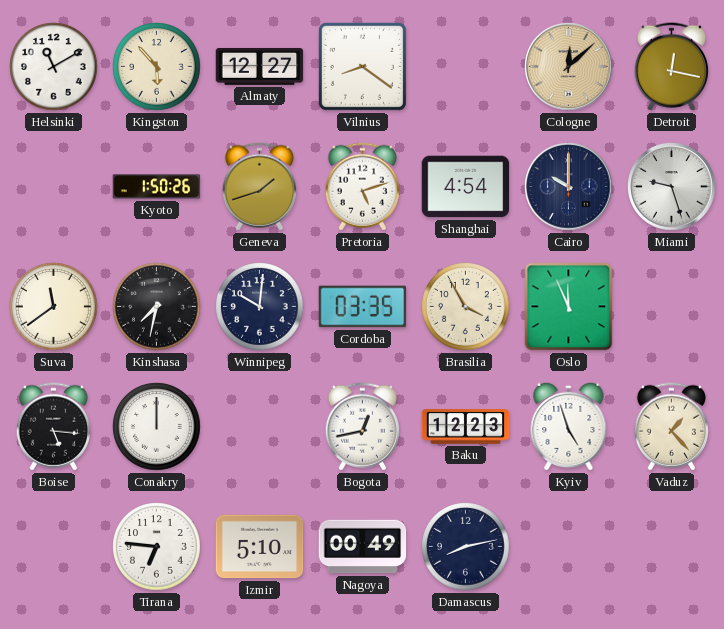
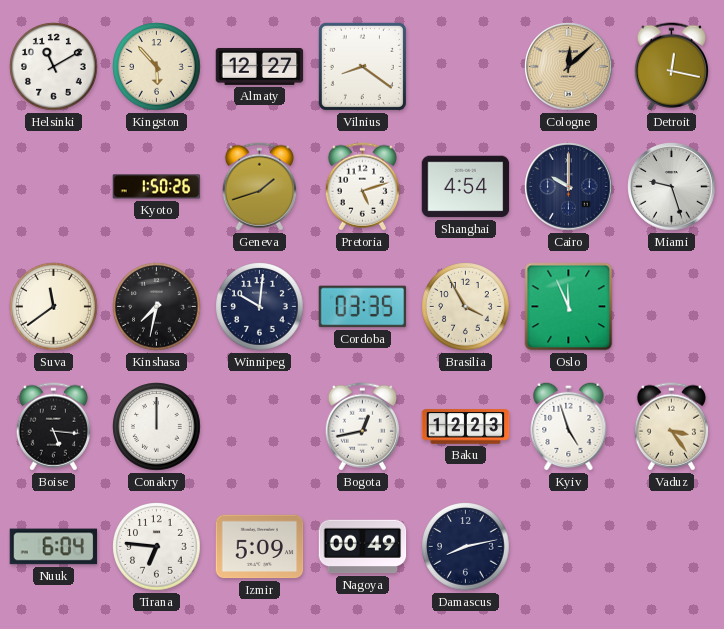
Vaduz: 1:23 -> 3:24 (671, 427)
Nuuk: none -> 6:04 (54, 547)
Izmir: 5:10 -> 5:09 (260, 547)
